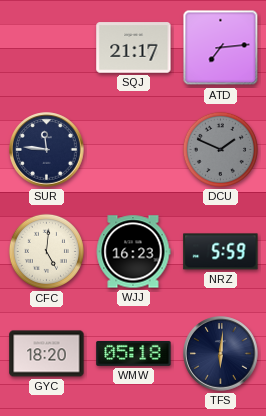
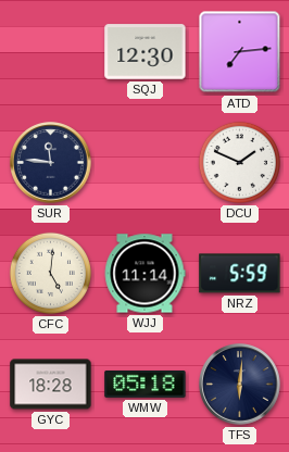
SQJ: 21:17 -> 12:30 (146, 52)
DCU dial: grey -> white (239, 162)
WJJ: 16:23 -> 11:14 (144, 274)
GYC: 18:20 -> 18:28 (51, 385)
